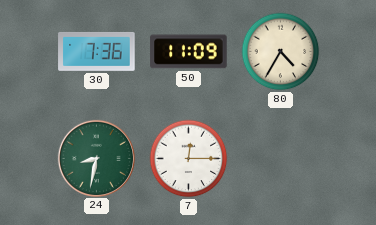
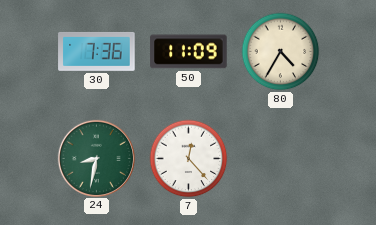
7: 12:15 -> 12:23 (189, 159)
